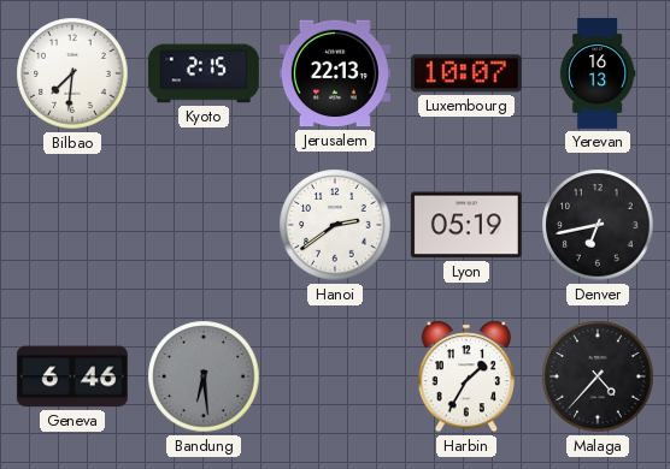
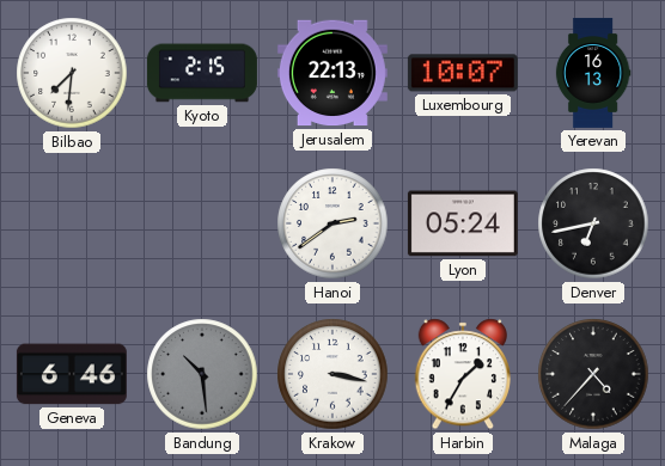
Lyon: 05:19 -> 05:24 (463, 223)
Bandung: 6:29 -> 10:29 (202, 374)
Krakow: none -> 3:17 (332, 374)
